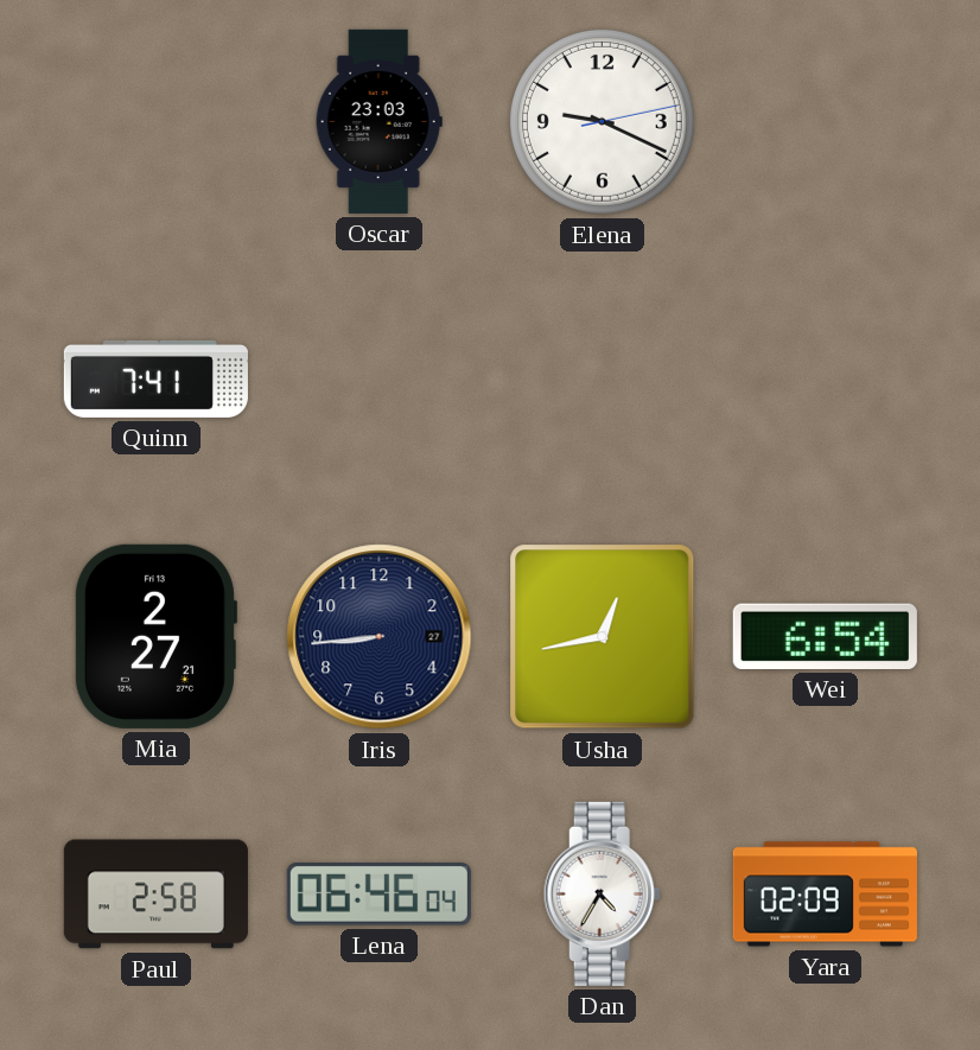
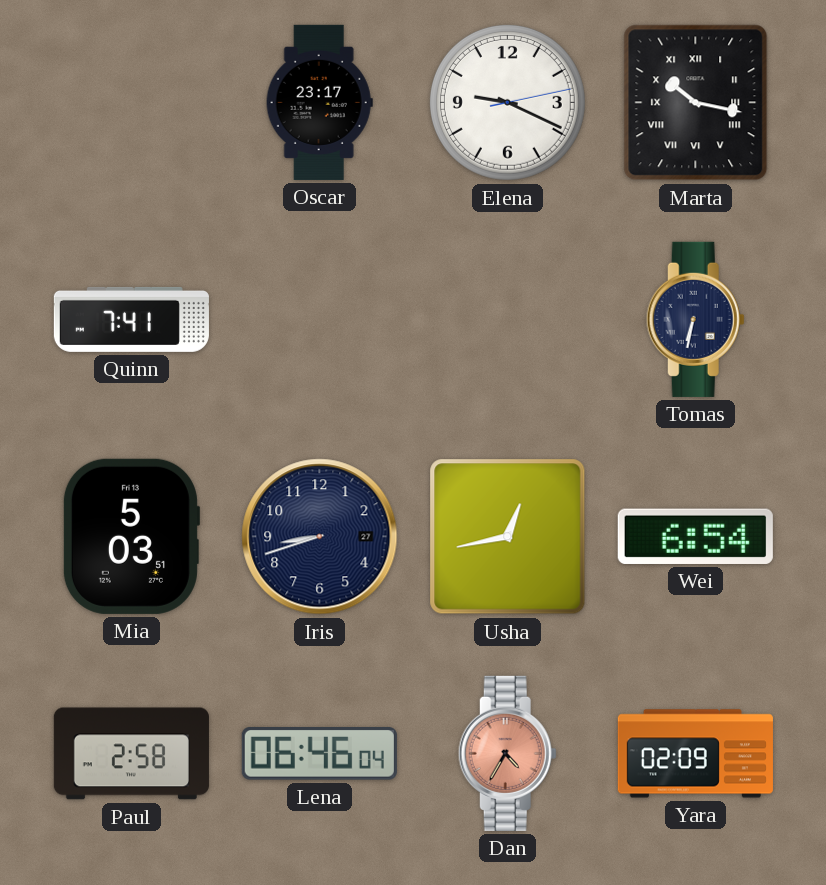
Oscar: 23:03 -> 23:17 (319, 102)
Marta: none -> 10:17 (696, 103)
Tomas: none -> 6:32 (695, 319)
Mia: 2:27 -> 5:03 (131, 536)
Iris: 8:44 -> 8:42 (320, 537)
Dan dial: white -> salmon (507, 753)
